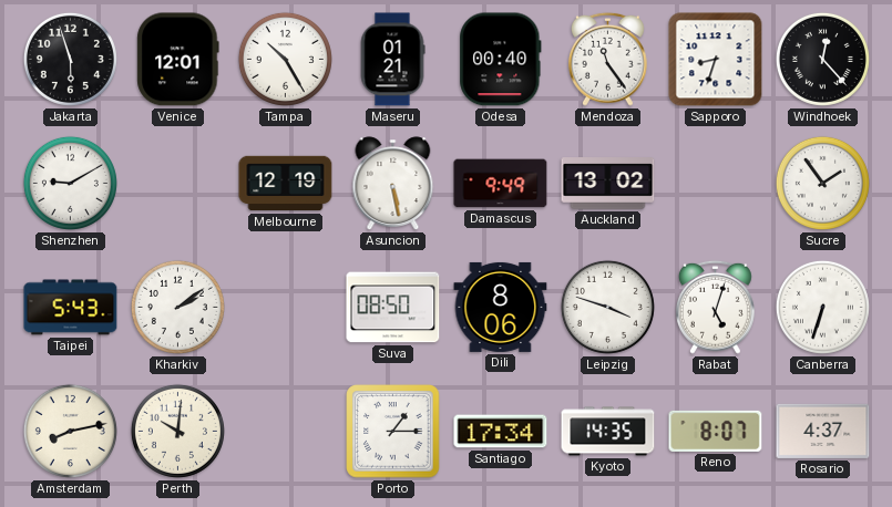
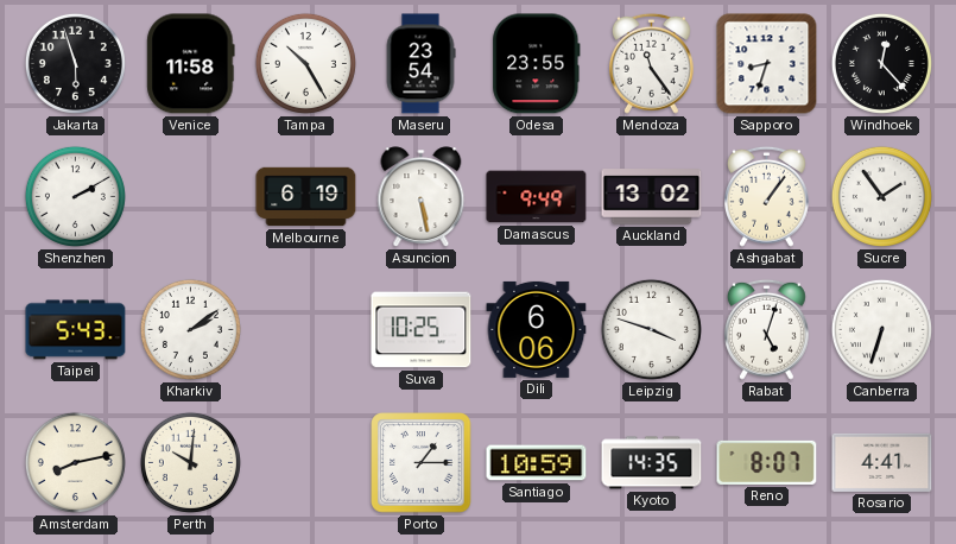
Venice: 12:01 -> 11:58 (191, 64)
Maseru: 01:21 -> 23:54 (420, 64)
Odesa: 00:40 -> 23:55 (537, 64)
Shenzhen: 9:10 -> 2:10 (75, 196)
Melbourne: 12:19 -> 6:19 (306, 197)
Ashgabat: none -> 1:06 (766, 196)
Suva: 08:50 -> 10:25 (422, 330)
Dili: 8:06 -> 6:06 (537, 329)
Santiago: 17:34 -> 10:59 (537, 463)
Rosario: 4:37 -> 4:41 (882, 462)
